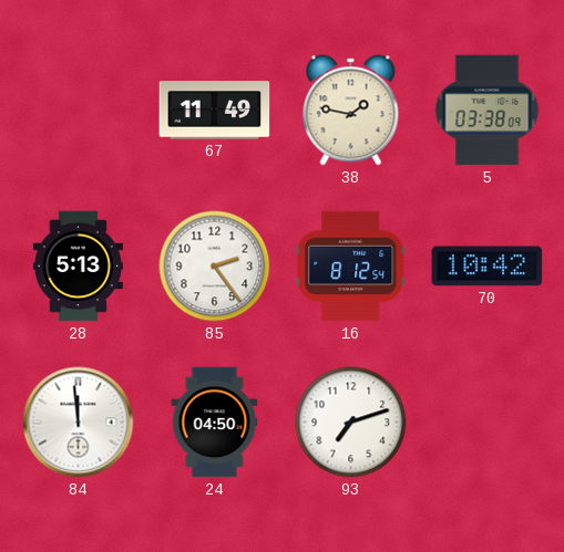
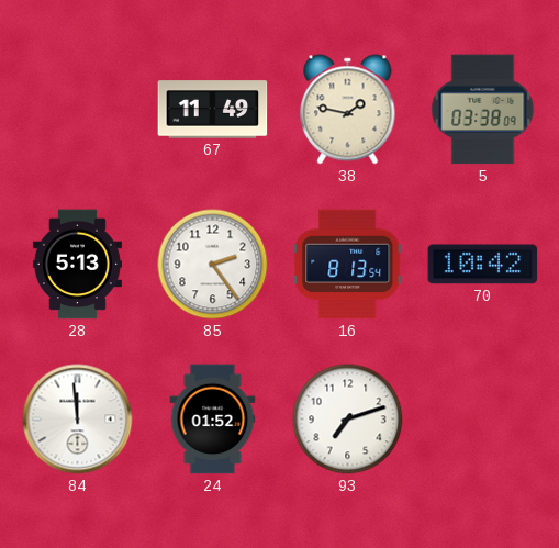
16: 8:12 -> 8:13 (348, 265)
24: 04:50 -> 01:52 (213, 420)
